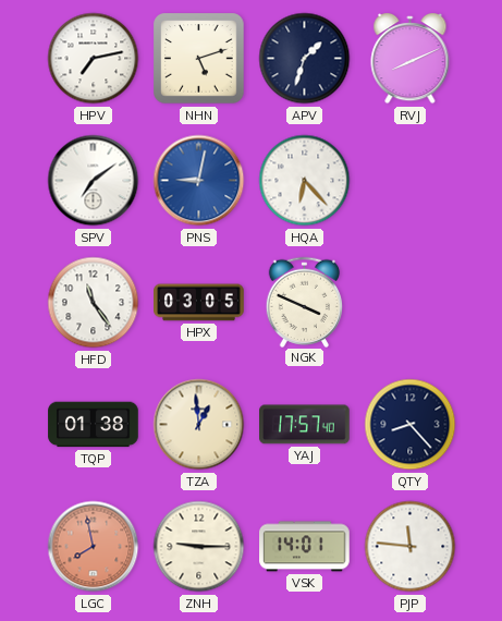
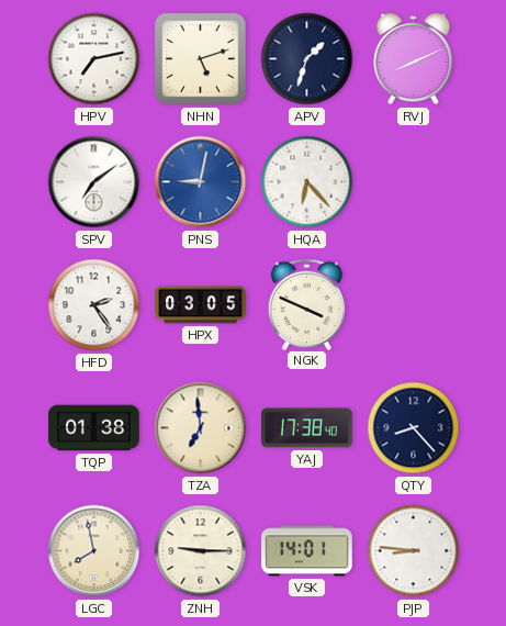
HFD: 11:24 -> 2:24 (94, 305)
TZA: 12:59 -> 6:59 (201, 428)
YAJ: 17:57 -> 17:38 (307, 428)
LGC dial: salmon -> cream (94, 551)
PJP: 11:46 -> 8:46 (414, 551)
